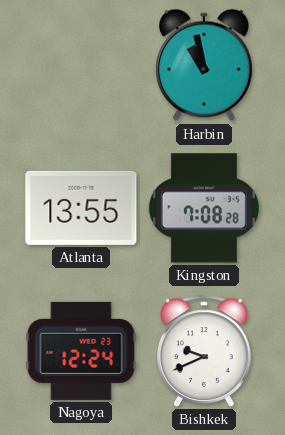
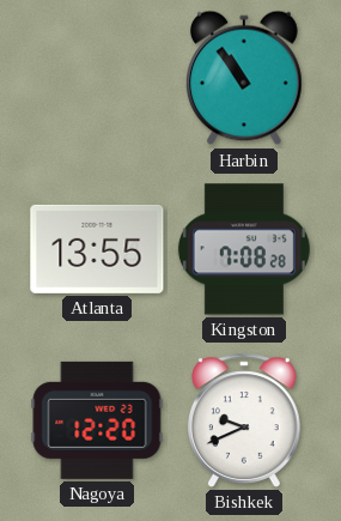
Harbin: 10:58 -> 10:54 (245, 78)
Nagoya: 12:24 -> 12:20 (97, 420)
